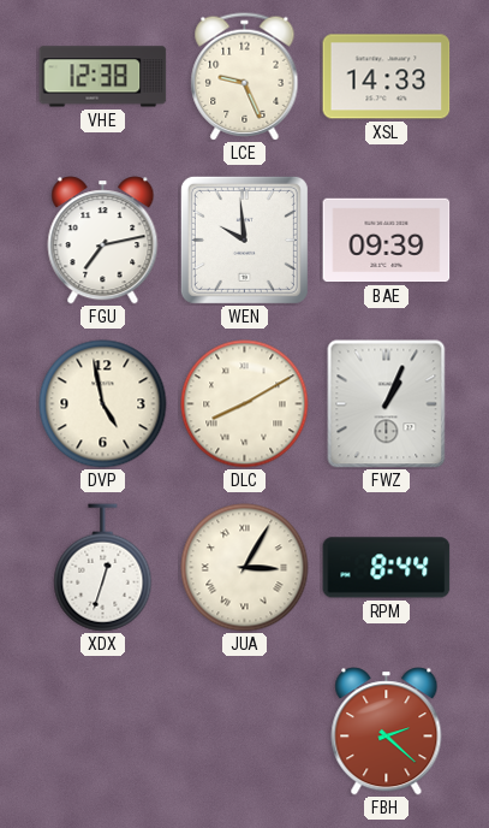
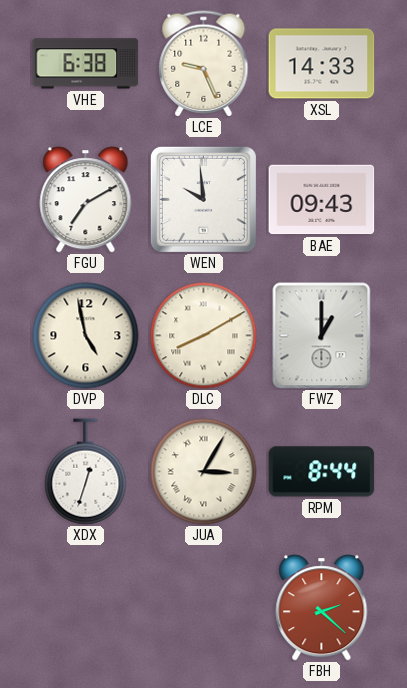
VHE: 12:38 -> 6:38 (86, 64)
FGU: 7:13 -> 7:10 (86, 200)
BAE: 09:39 -> 09:43 (322, 200)
FWZ: 1:04 -> 1:00 (322, 336)
